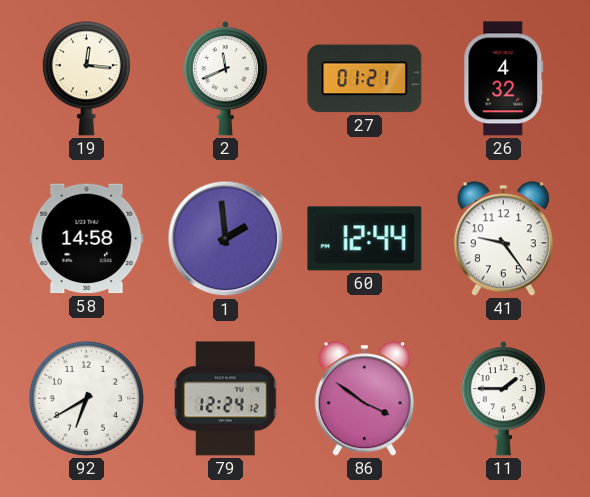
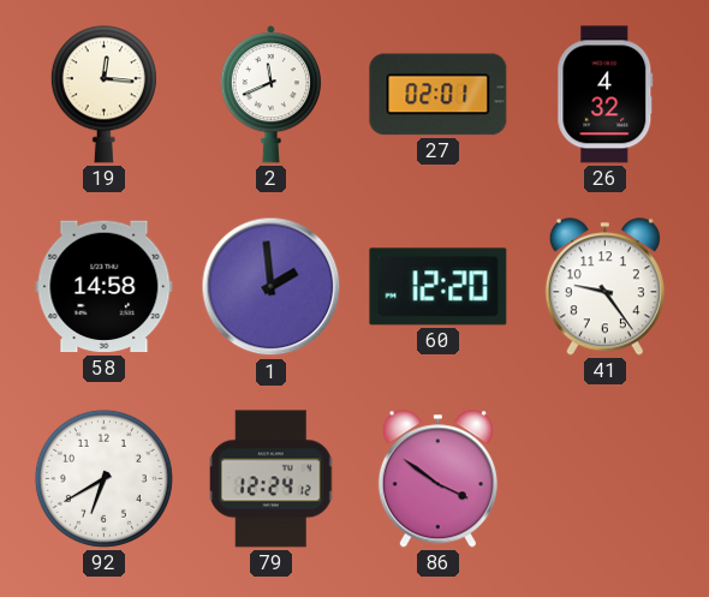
27: 01:21 -> 02:01 (439, 95)
60: 12:44 -> 12:20 (439, 287)
11: 1:45 -> none (503, 399)
